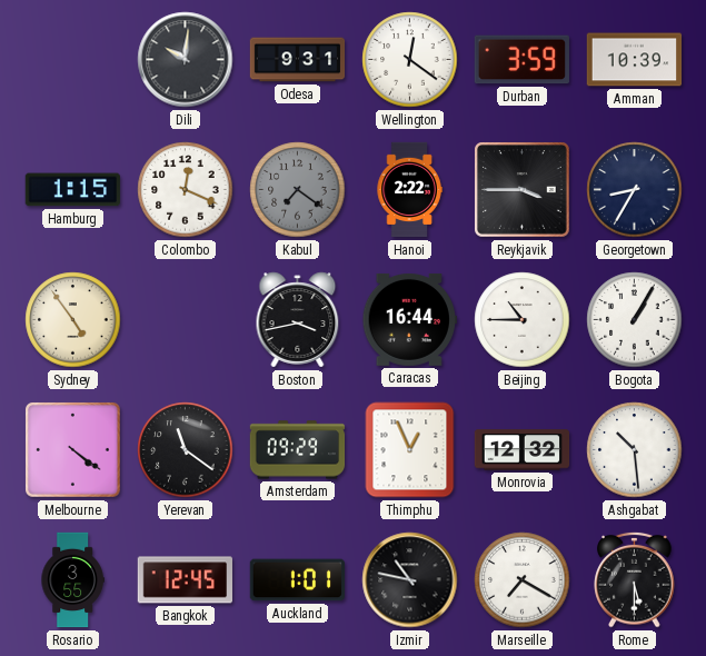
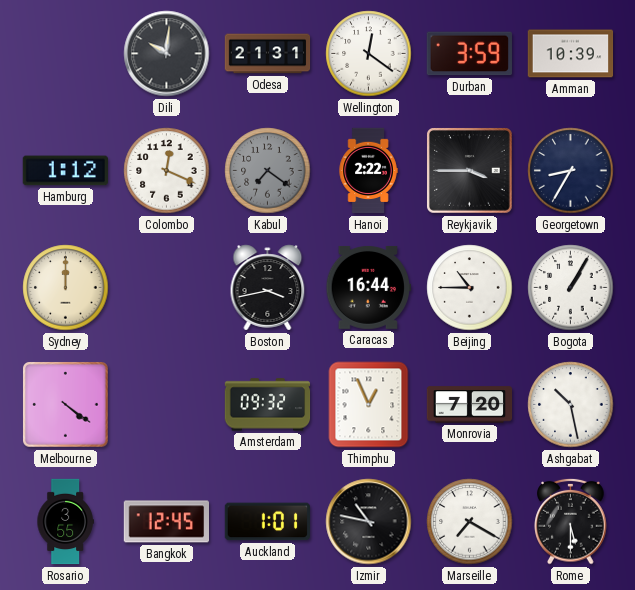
Odesa: 9:31 -> 21:31 (268, 54)
Hamburg: 1:15 -> 1:12 (65, 171)
Sydney: 4:54 -> 12:00 (66, 288)
Yerevan: 11:21 -> none (186, 450)
Amsterdam: 09:29 -> 09:32 (268, 405)
Monrovia: 12:32 -> 7:20 (470, 405)
Ashgabat: 10:29 -> 10:28 (571, 405)
